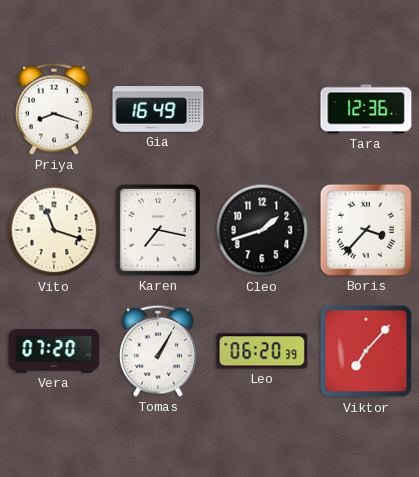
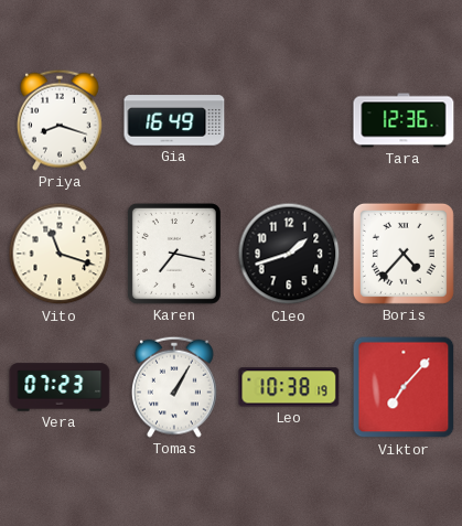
Boris: 3:37 -> 4:37 (404, 254)
Vera: 07:20 -> 07:23 (60, 387)
Leo: 06:20 -> 10:38 (289, 387)
